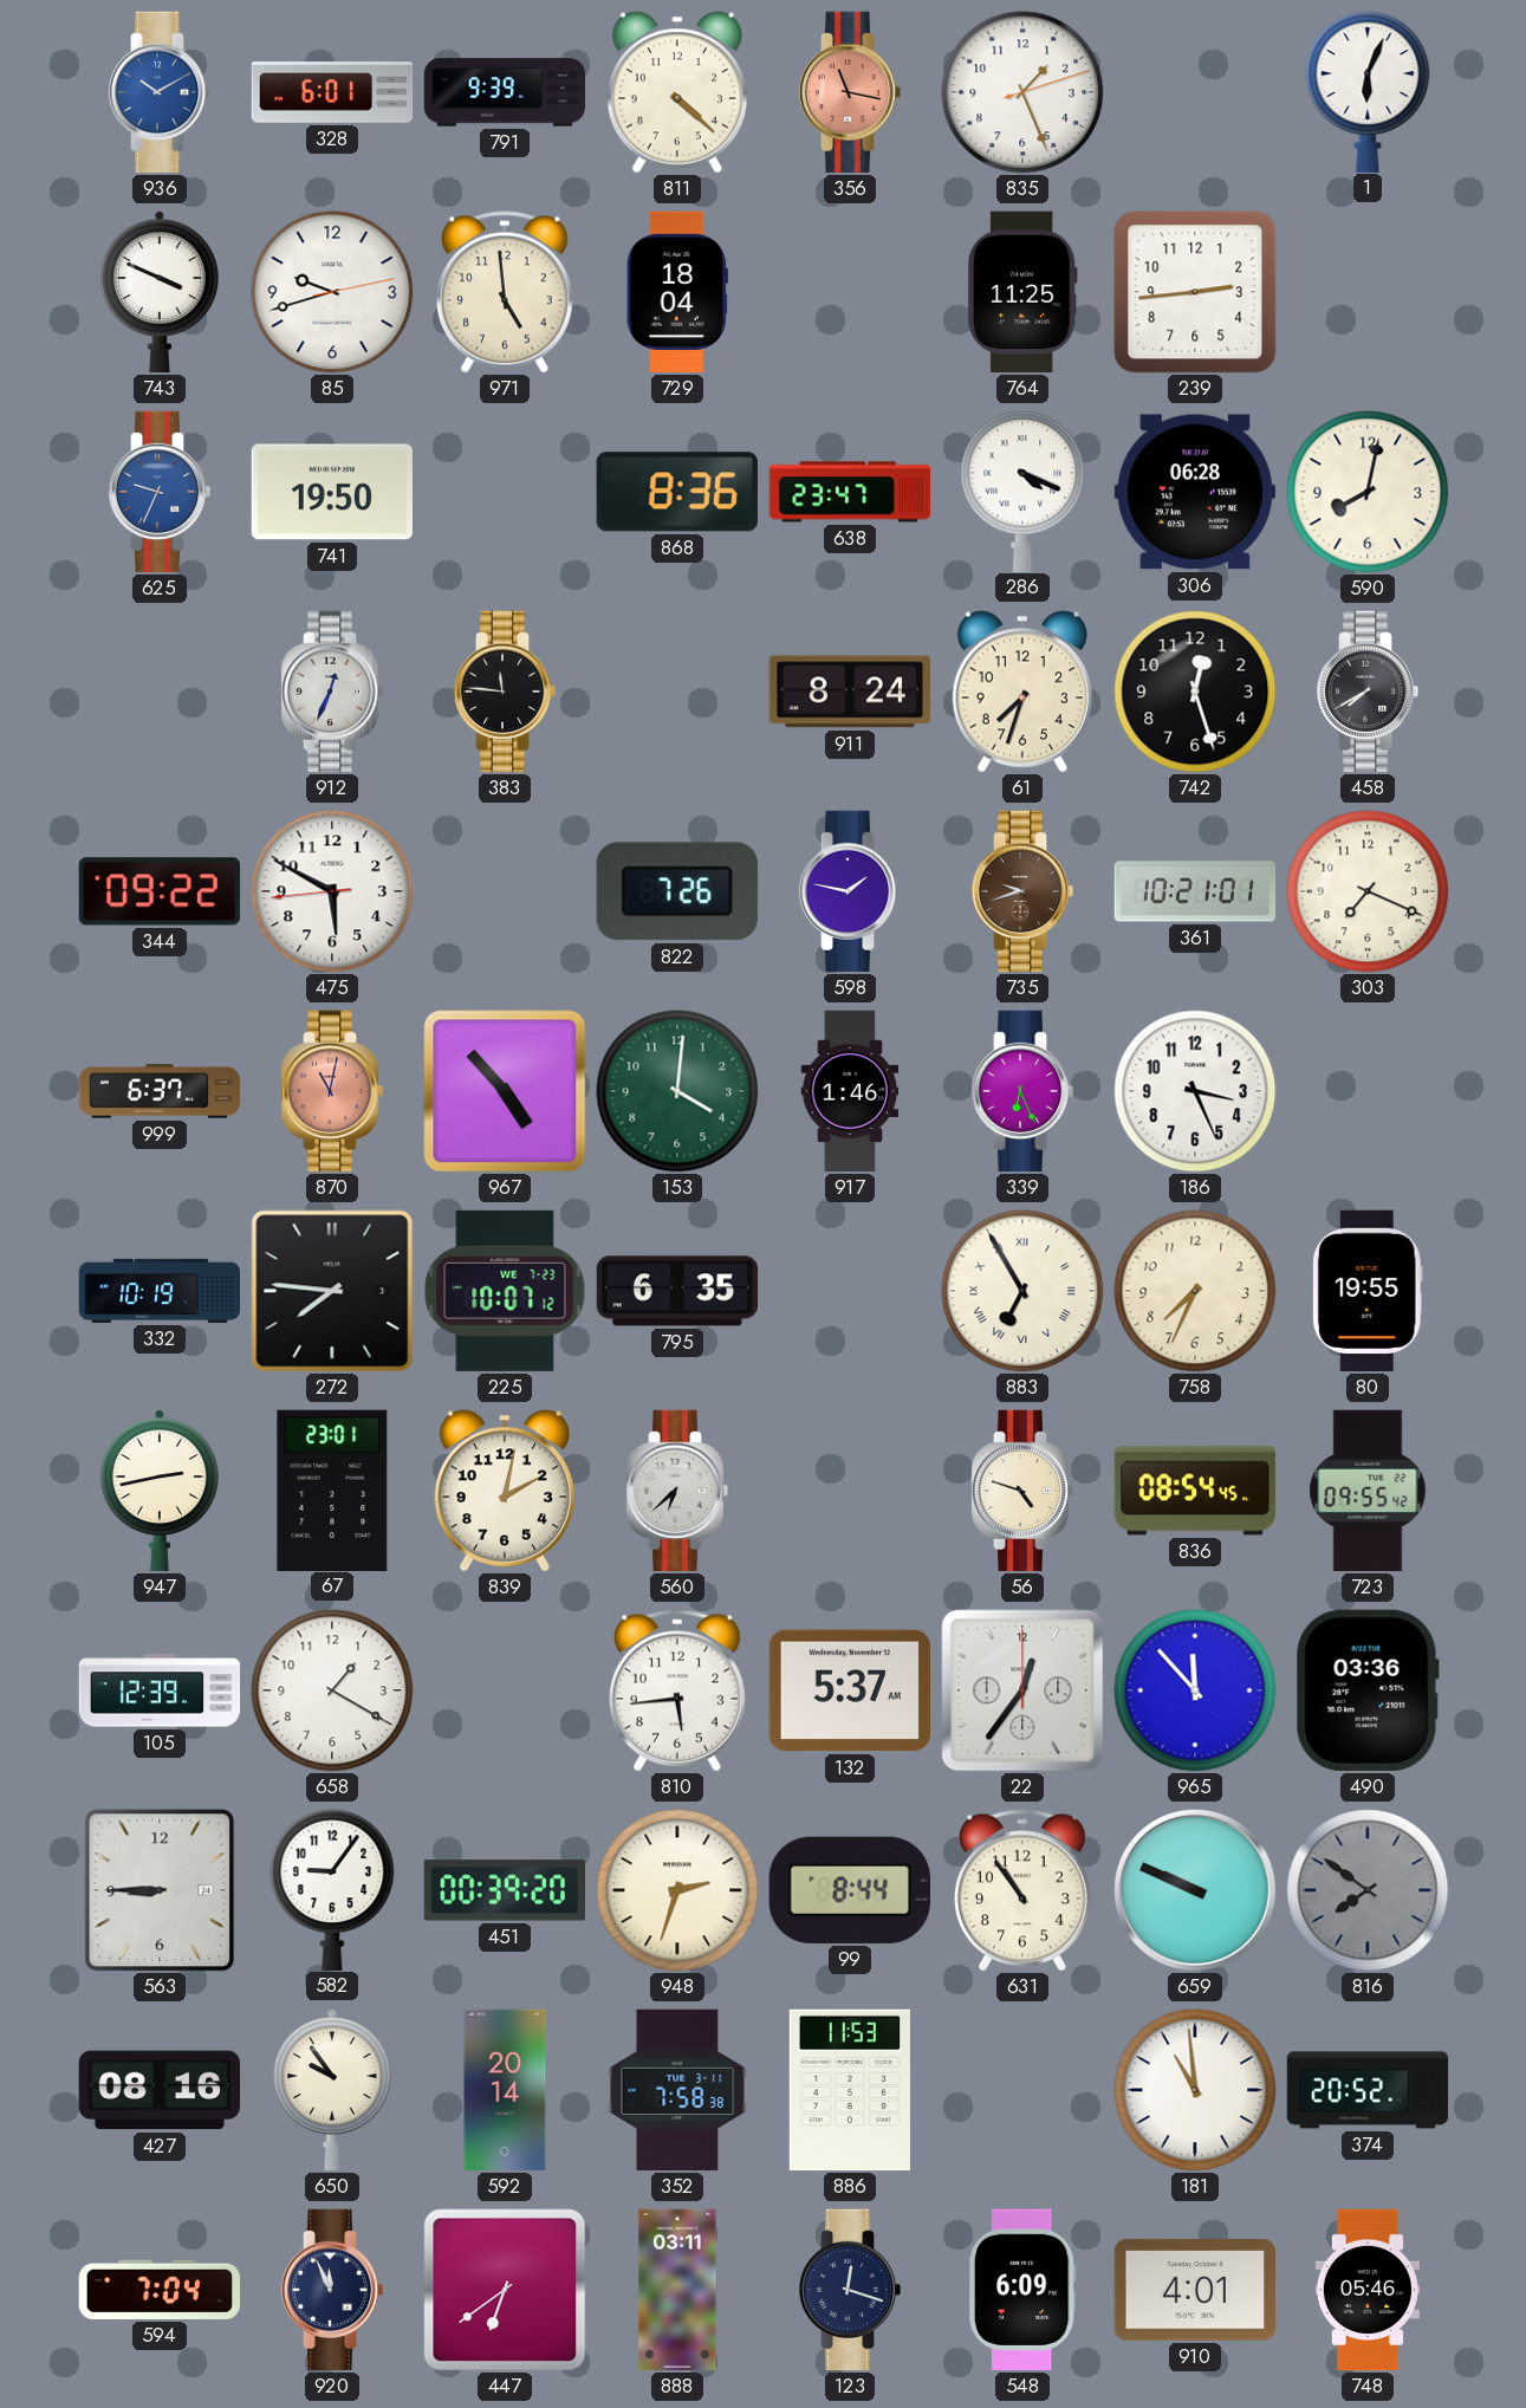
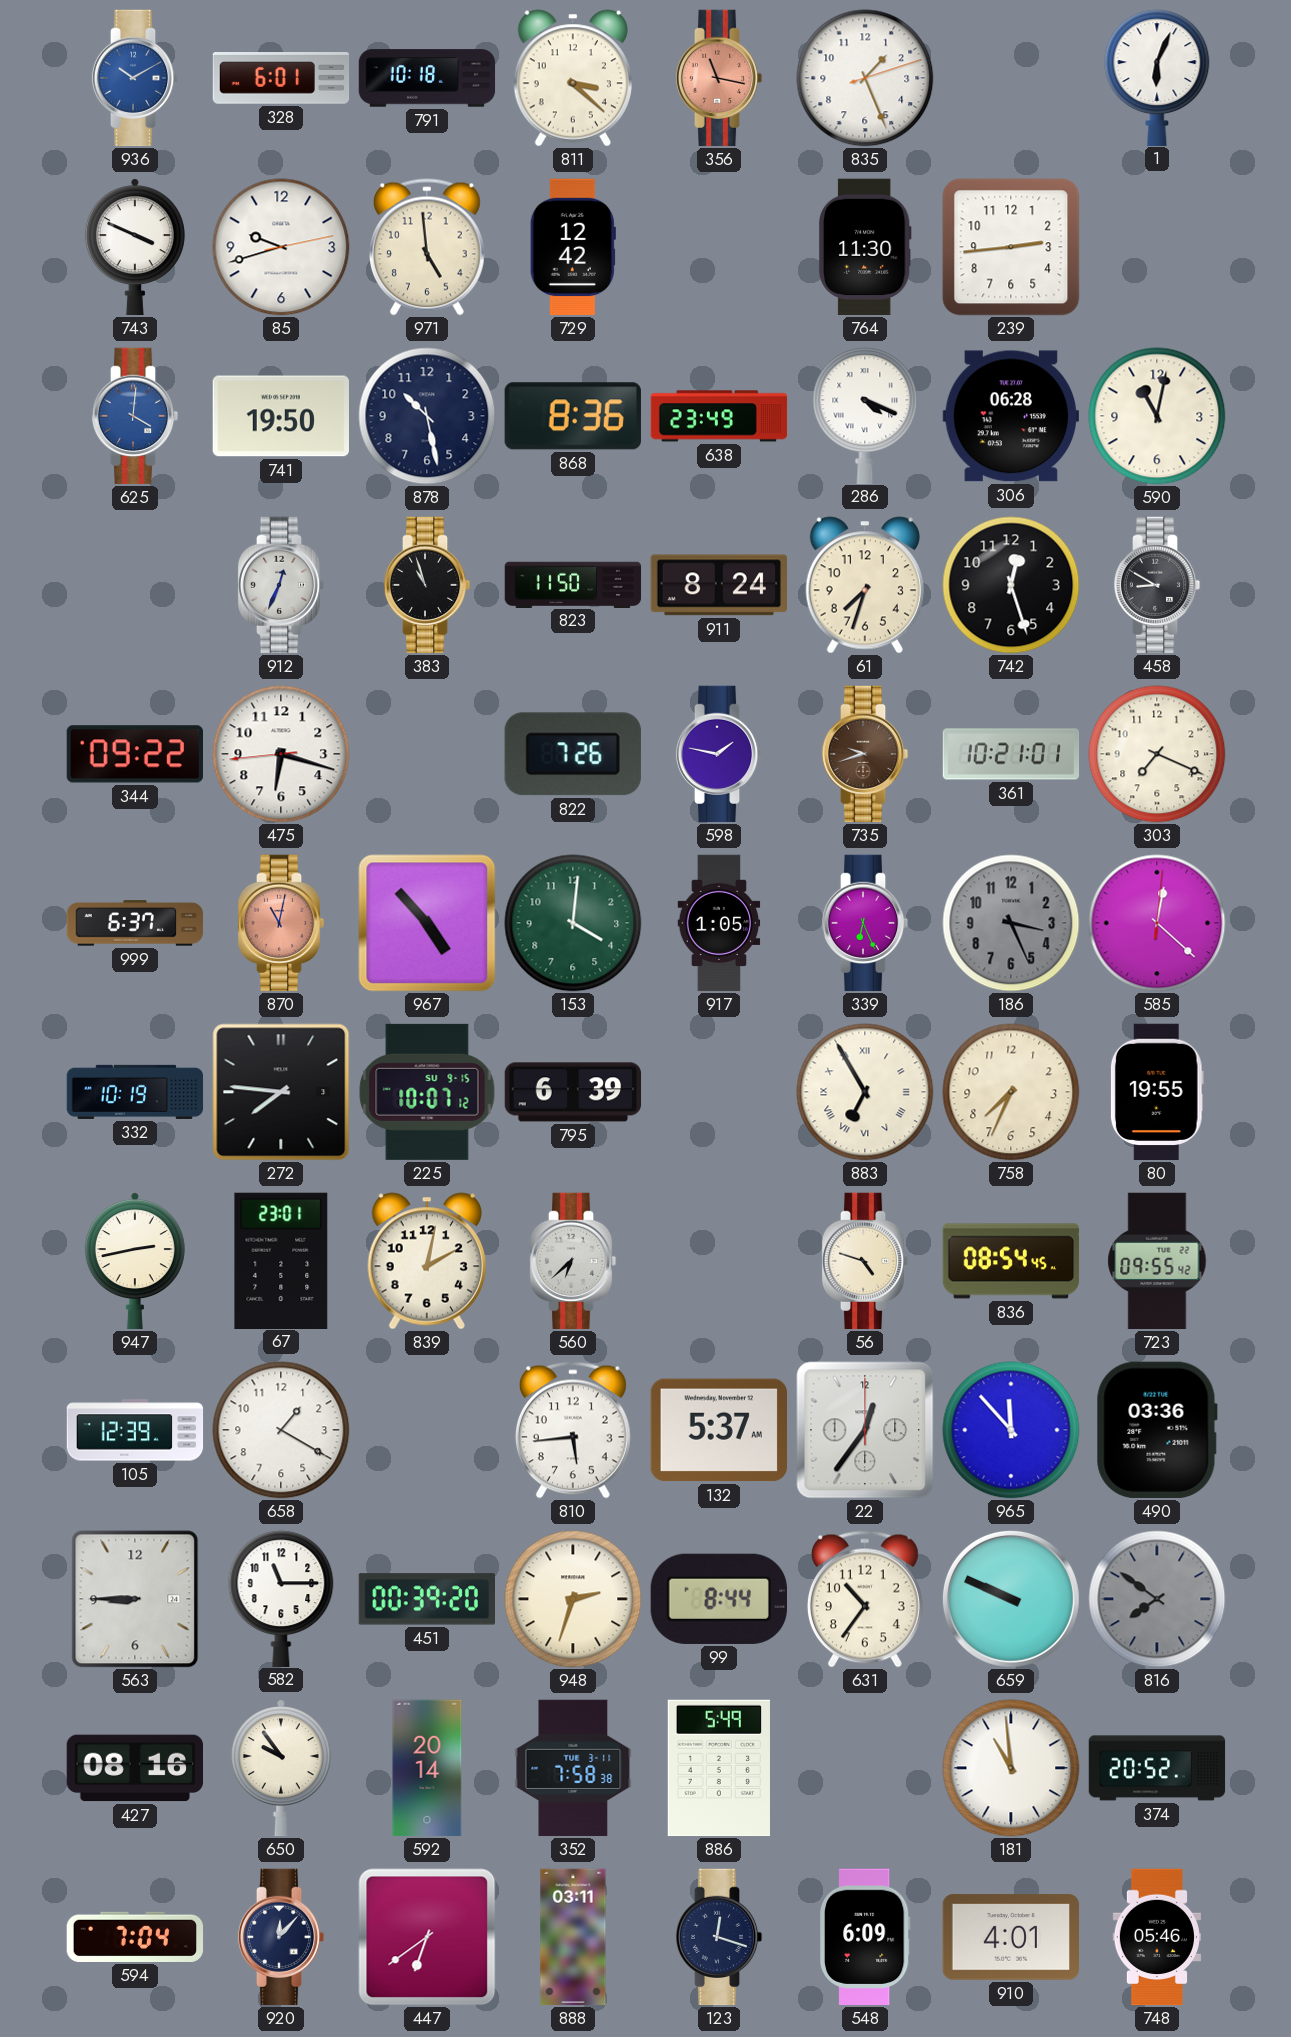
791: 9:39 -> 10:18 (427, 78)
811: 4:22 -> 3:22 (572, 78)
729: 18:04 -> 12:42 (573, 247)
764: 11:25 -> 11:30 (865, 247)
625: 9:34 -> 4:01 (135, 416)
878: none -> 10:28 (427, 416)
638: 23:47 -> 23:49 (719, 416)
590: 8:02 -> 11:02 (1157, 416)
383: 11:46 -> 10:57 (427, 585)
823: none -> 11:50 (573, 584)
458: 7:40 -> 8:50 (1157, 585)
475: 5:49 -> 6:17 (281, 754)
917: 1:46 -> 1:05 (719, 923)
186 dial: white -> grey (1011, 923)
585: none -> 12:22 (1157, 923)
225 date: WE 7-23 -> SU 9-15 (427, 1092)
795: 6:35 -> 6:39 (573, 1092)
582: 9:06 -> 11:15 (281, 1598)
631: 10:54 -> 10:36 (865, 1599)
886: 11:53 -> 5:49 (719, 1768)
920: 11:56 -> 12:07 (281, 1937)
